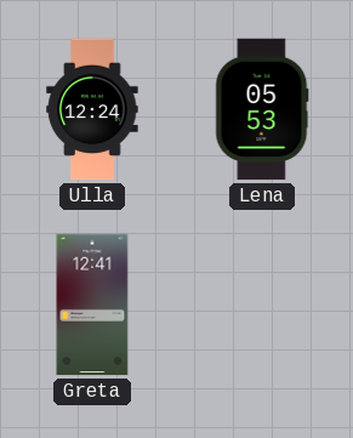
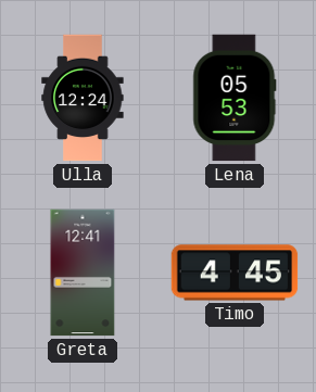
Timo: none -> 4:45 (235, 273)
